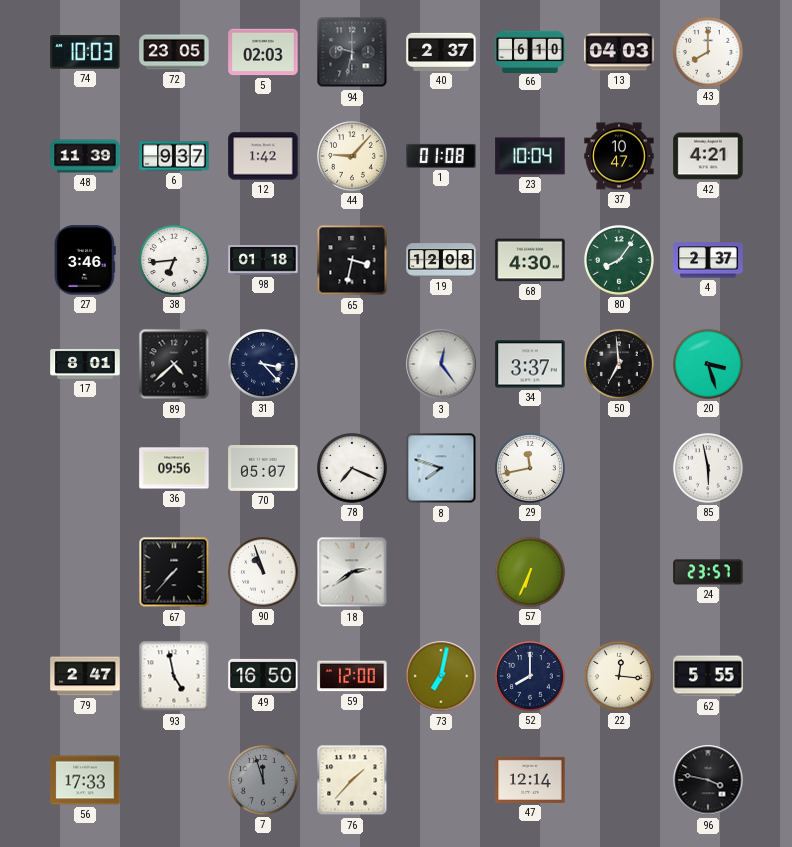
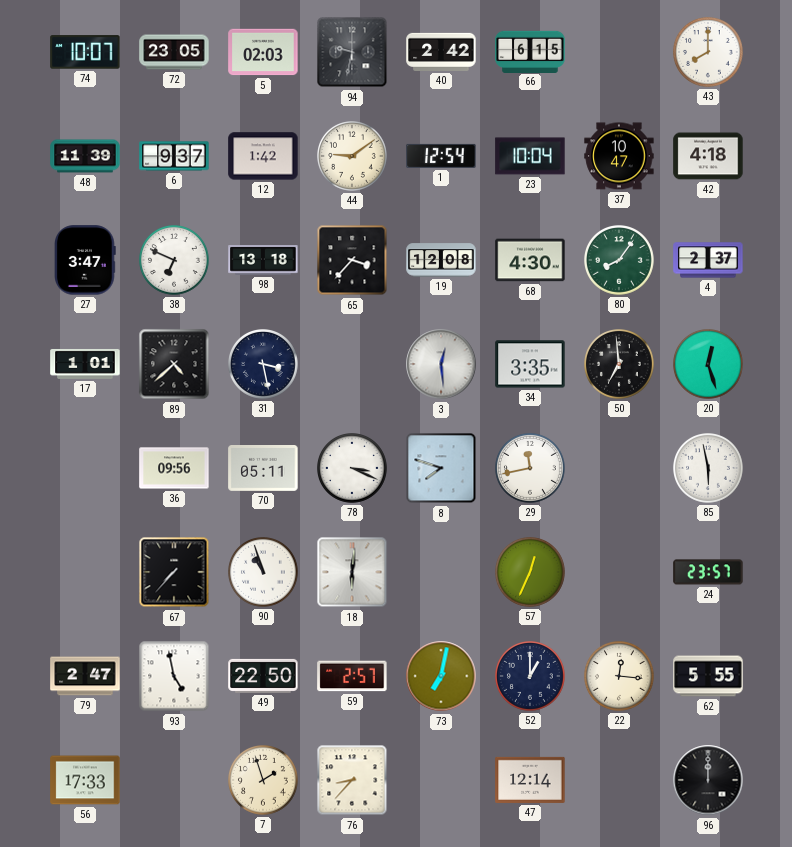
74: 10:03 -> 10:07 (85, 52)
40: 2:37 -> 2:42 (441, 52)
66: 6:10 -> 6:15 (530, 51)
13: 04:03 -> none (619, 52)
44: 9:07 -> 9:09 (353, 157)
1: 01:08 -> 12:54 (441, 156)
42: 4:21 -> 4:18 (708, 156)
27: 3:46 -> 3:47 (86, 260)
38: 6:44 -> 6:49 (175, 261)
98: 01:18 -> 13:18 (263, 261)
65: 3:32 -> 3:37 (352, 260)
17: 8:01 -> 1:01 (85, 364)
31: 3:23 -> 3:28 (264, 365)
3: 12:24 -> 12:29 (441, 364)
34: 3:37 -> 3:35 (530, 364)
20: 3:27 -> 12:27 (709, 365)
70: 05:07 -> 05:11 (263, 469)
78: 7:19 -> 3:19 (353, 469)
18: 2:39 -> 6:01 (352, 572)
57: 6:34 -> 12:34 (531, 573)
49: 16:50 -> 22:50 (263, 676)
59: 12:00 -> 2:57 (352, 676)
52: 8:00 -> 1:00 (531, 677)
7: 11:57 -> 1:57 (264, 781)
7 dial: grey -> cream (264, 781)
76: 1:37 -> 8:37 (352, 780)
96: 3:47 -> 12:00 (708, 780)
